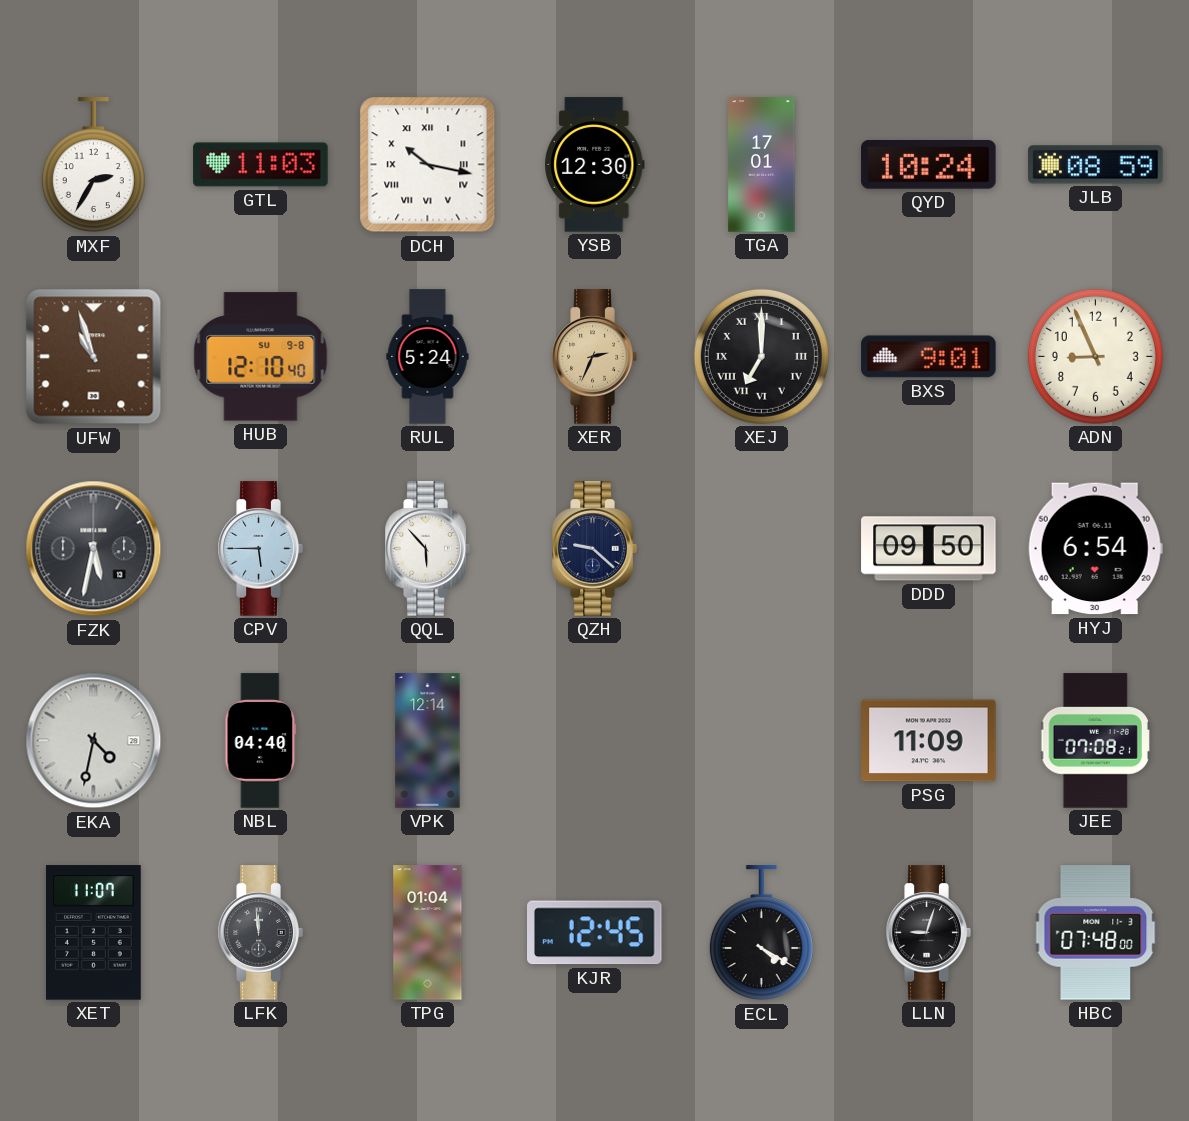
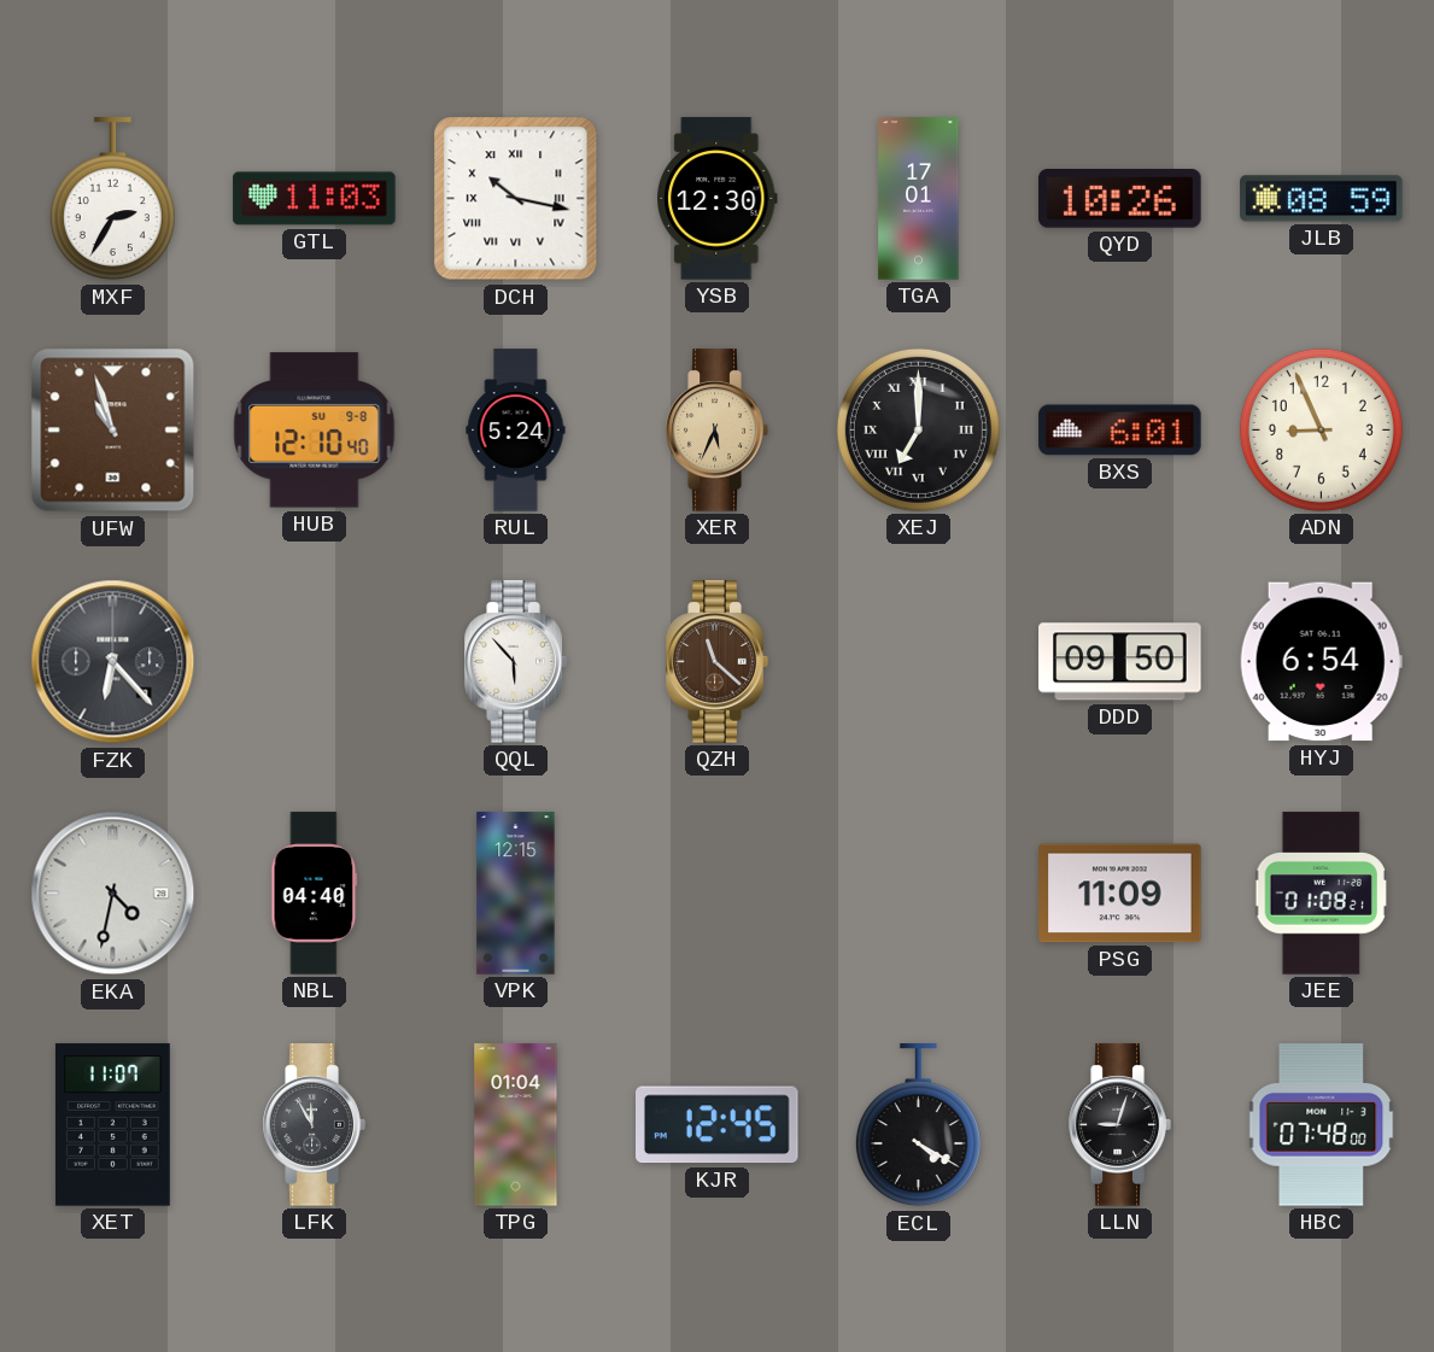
QYD: 10:24 -> 10:26 (1120, 199)
XER: 2:34 -> 5:34 (716, 431)
BXS: 9:01 -> 6:01 (1120, 431)
FZK: 5:32 -> 6:23 (113, 662)
CPV: 5:45 -> none (260, 549)
QZH: 9:22 -> 11:22 (716, 662)
QZH dial: navy -> brown (716, 662)
VPK: 12:14 -> 12:15 (516, 894)
JEE: 07:08 -> 01:08 (1322, 894)
LFK: 11:59 -> 11:55 (314, 1125)
